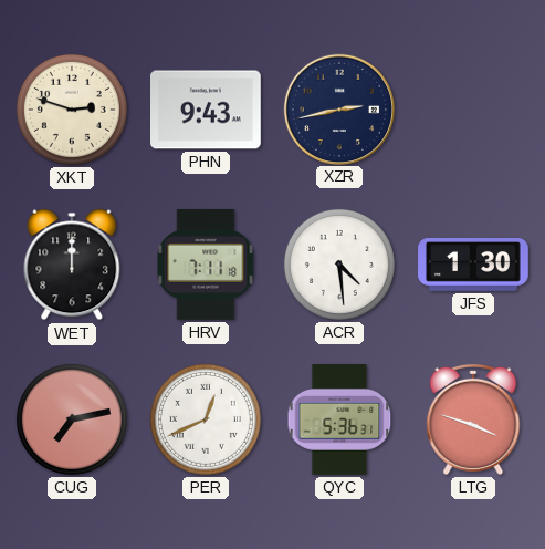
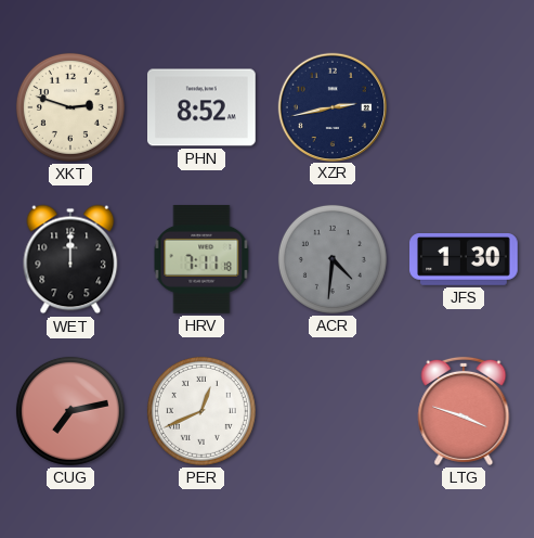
PHN: 9:43 -> 8:52 (203, 107)
ACR: 4:29 -> 4:31 (333, 259)
ACR dial: white -> grey (333, 259)
QYC: 5:36 -> none (339, 421)
